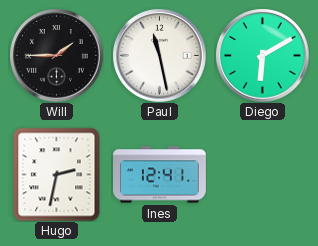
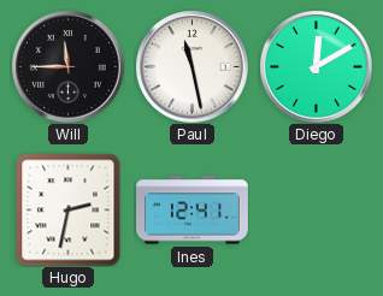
Will: 1:45 -> 11:45 (67, 66)
Diego: 6:10 -> 12:10 (316, 66)
